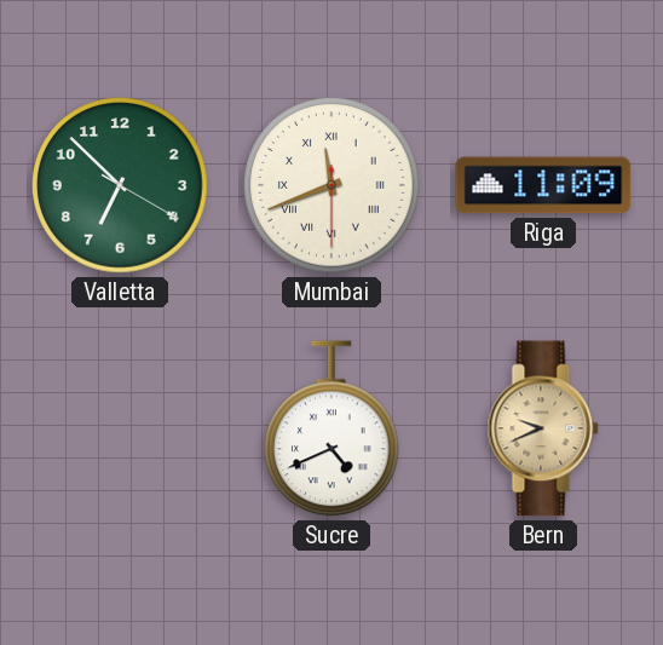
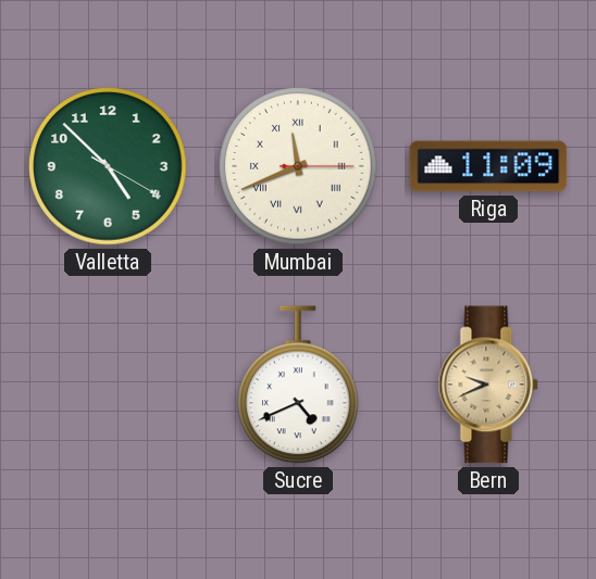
Valletta: 6:52 -> 4:52 (108, 166)
Mumbai: 11:41:30 -> 11:41:15 (298, 166)
